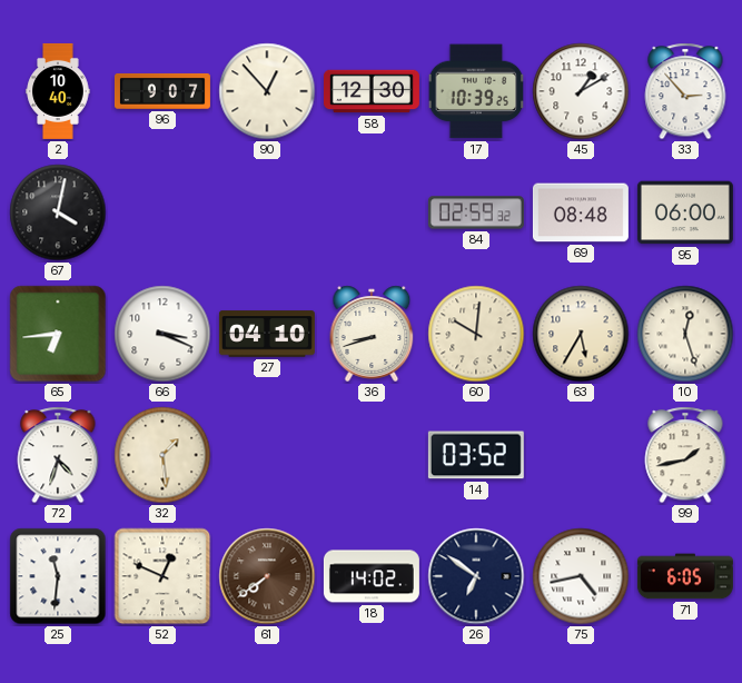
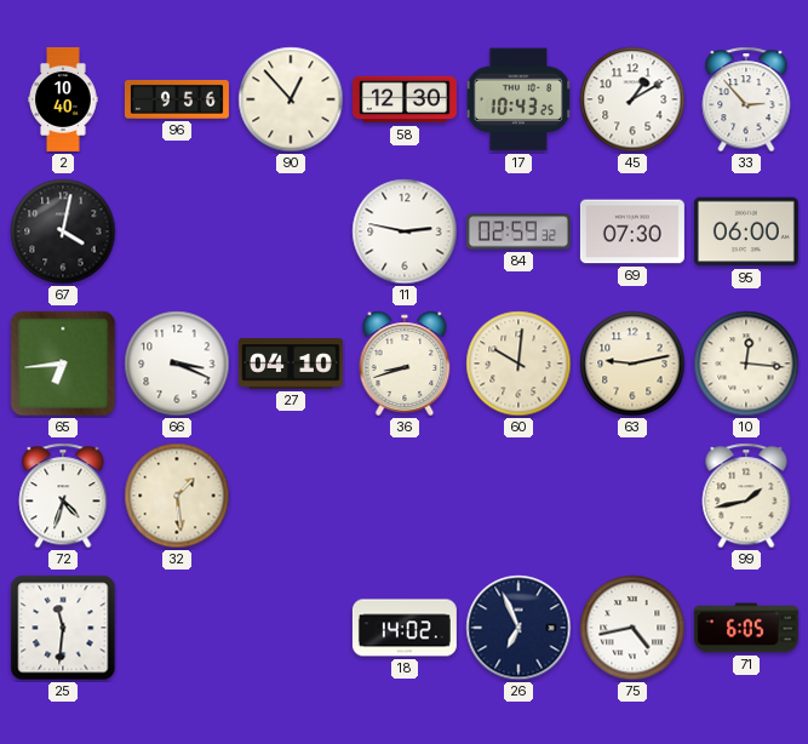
96: 9:07 -> 9:56 (177, 99)
17: 10:39 -> 10:43 (518, 99)
11: none -> 2:47 (405, 231)
69: 08:48 -> 07:30 (632, 231)
63: 5:35 -> 9:13 (632, 364)
10: 12:27 -> 12:16 (746, 364)
14: 03:52 -> none (476, 455)
52: 12:49 -> none (162, 576)
61: 7:39 -> none (267, 576)
26: 6:51 -> 6:56 (518, 628)
